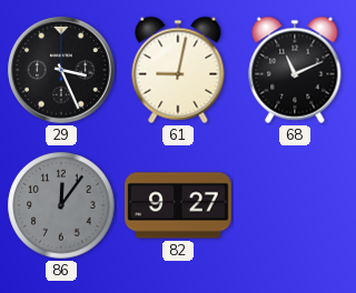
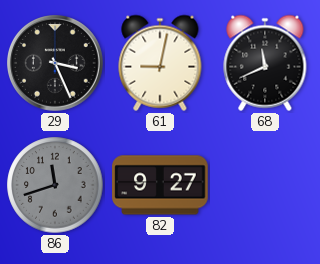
68: 11:11 -> 11:41 (265, 63)
86: 12:06 -> 11:42 (55, 185)
